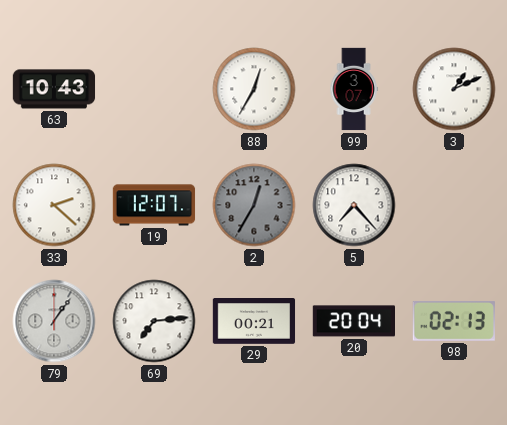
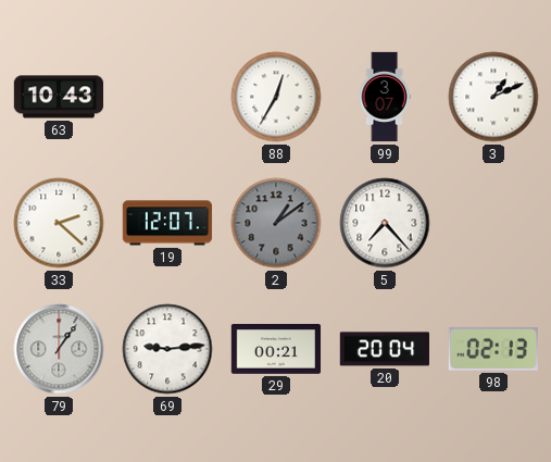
2: 12:35 -> 1:09 (276, 223)
69: 7:14 -> 9:14 (167, 349)
